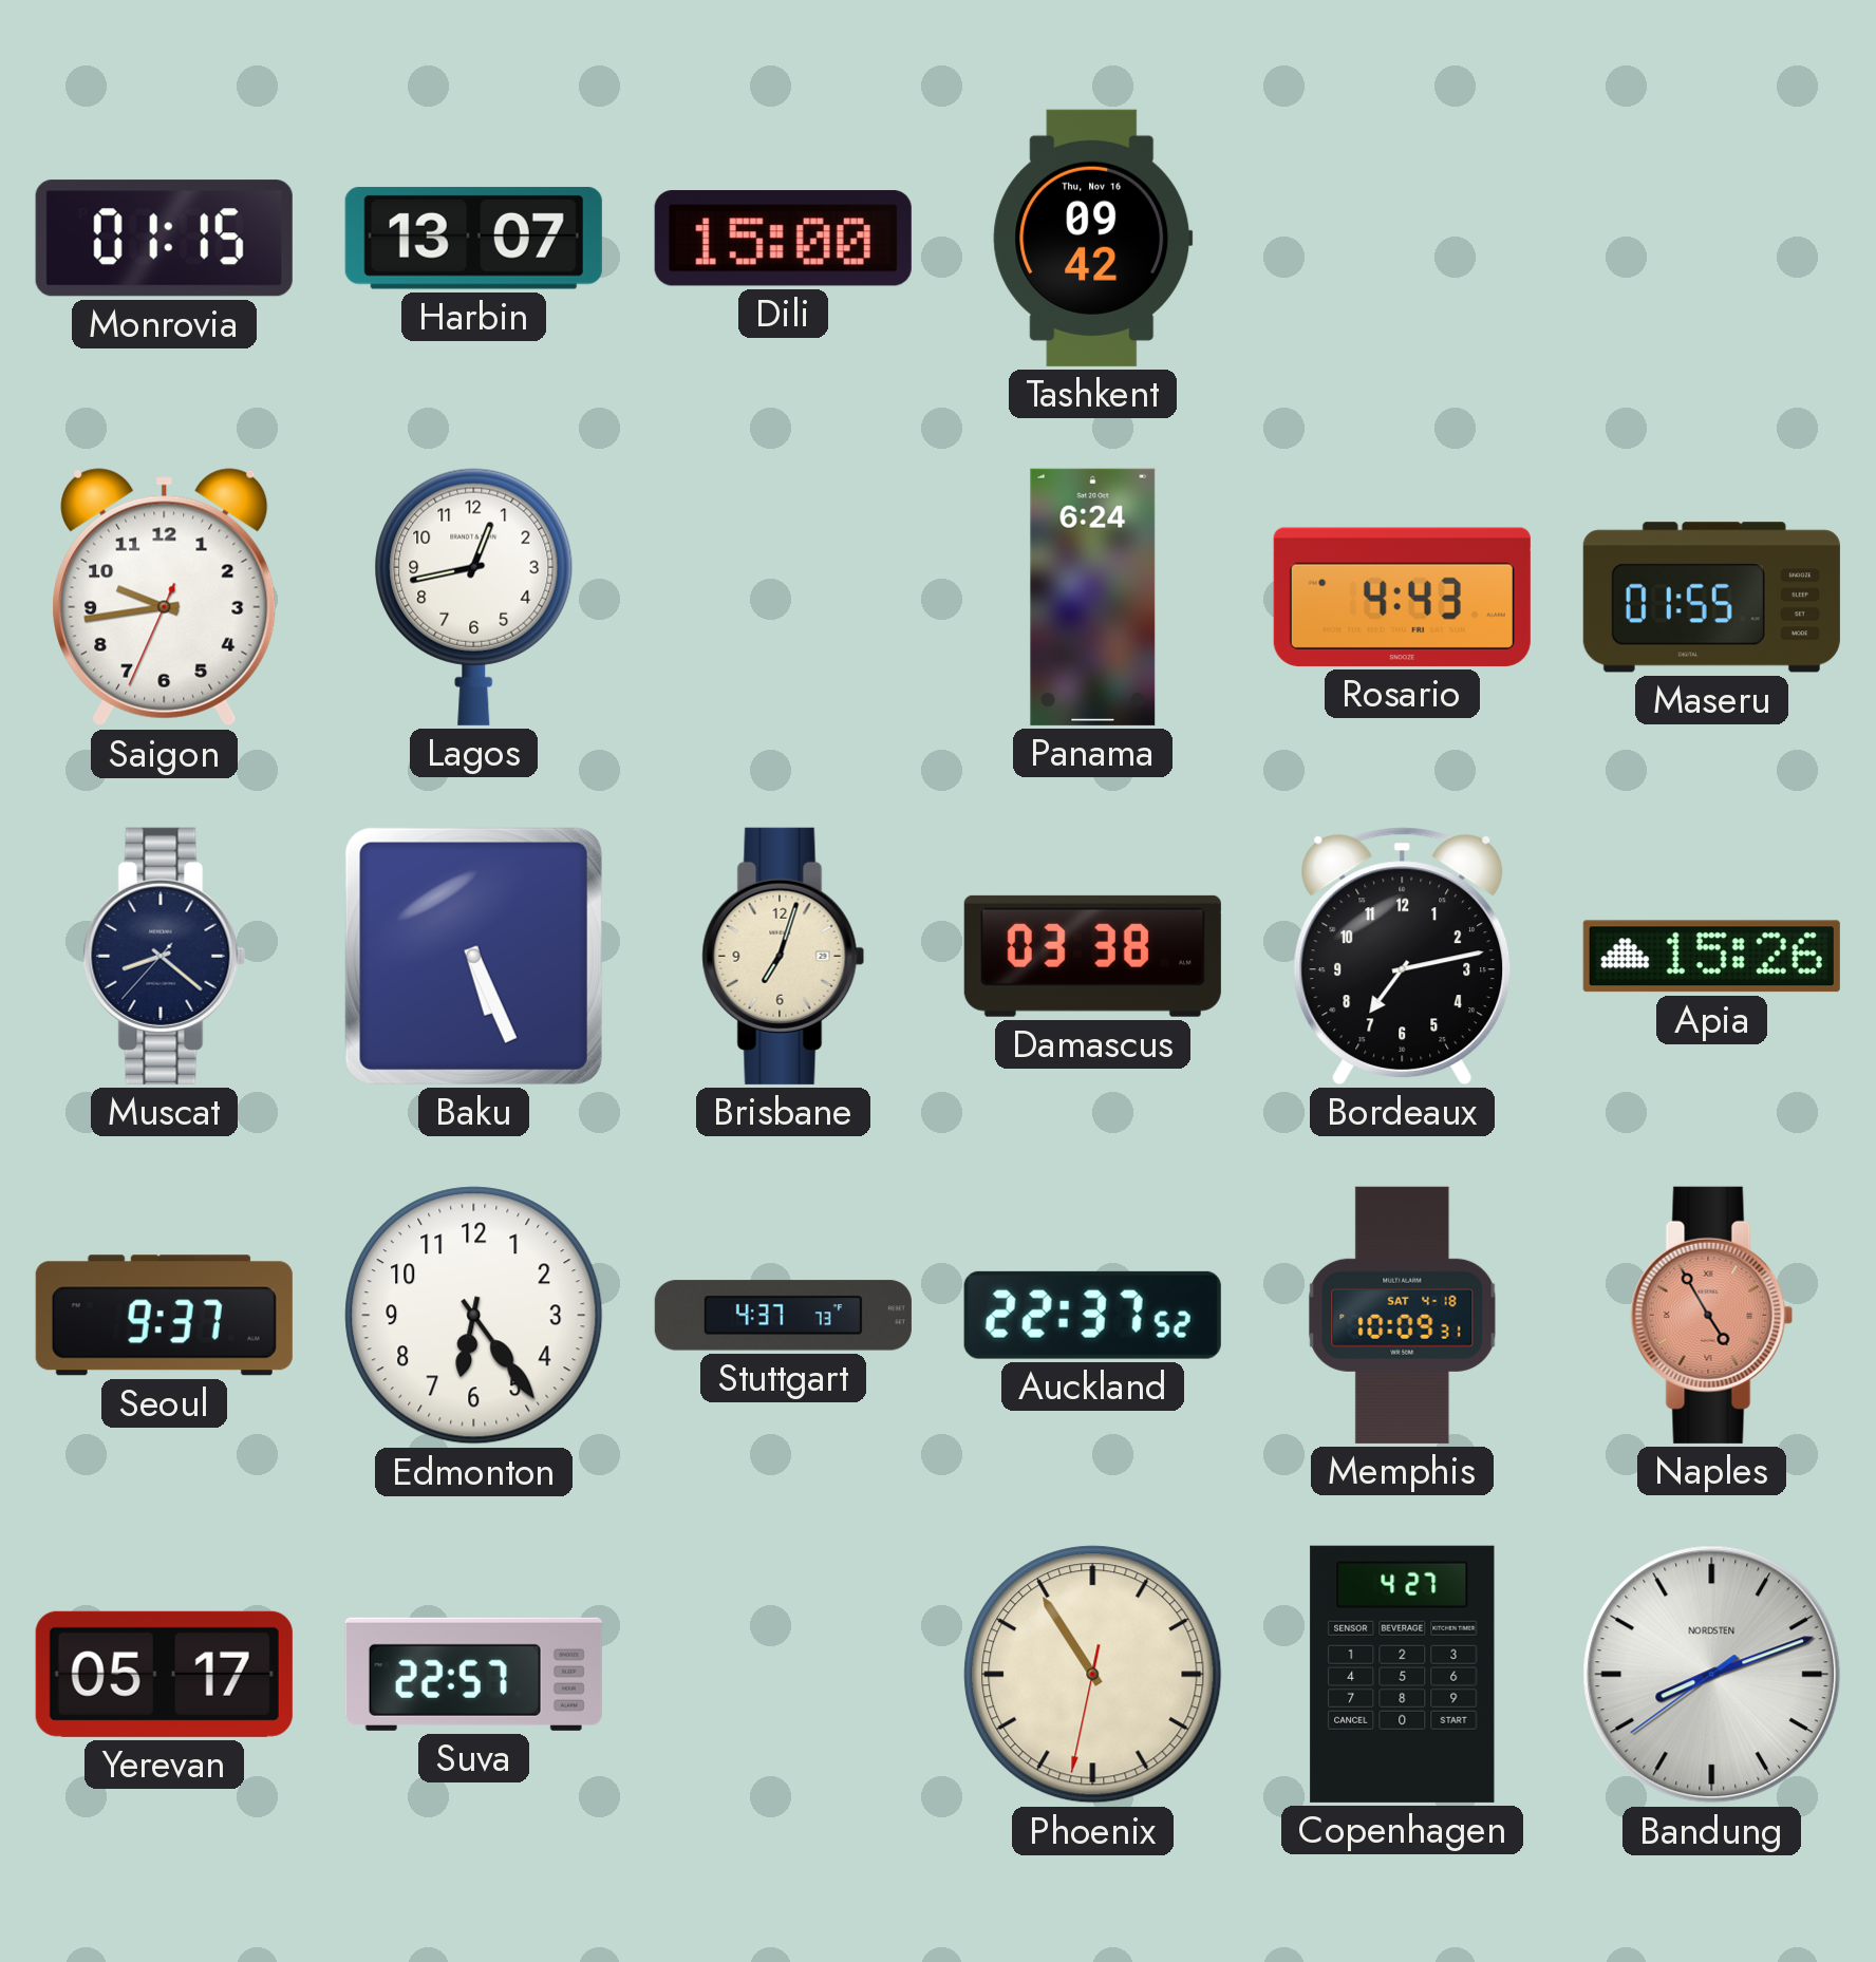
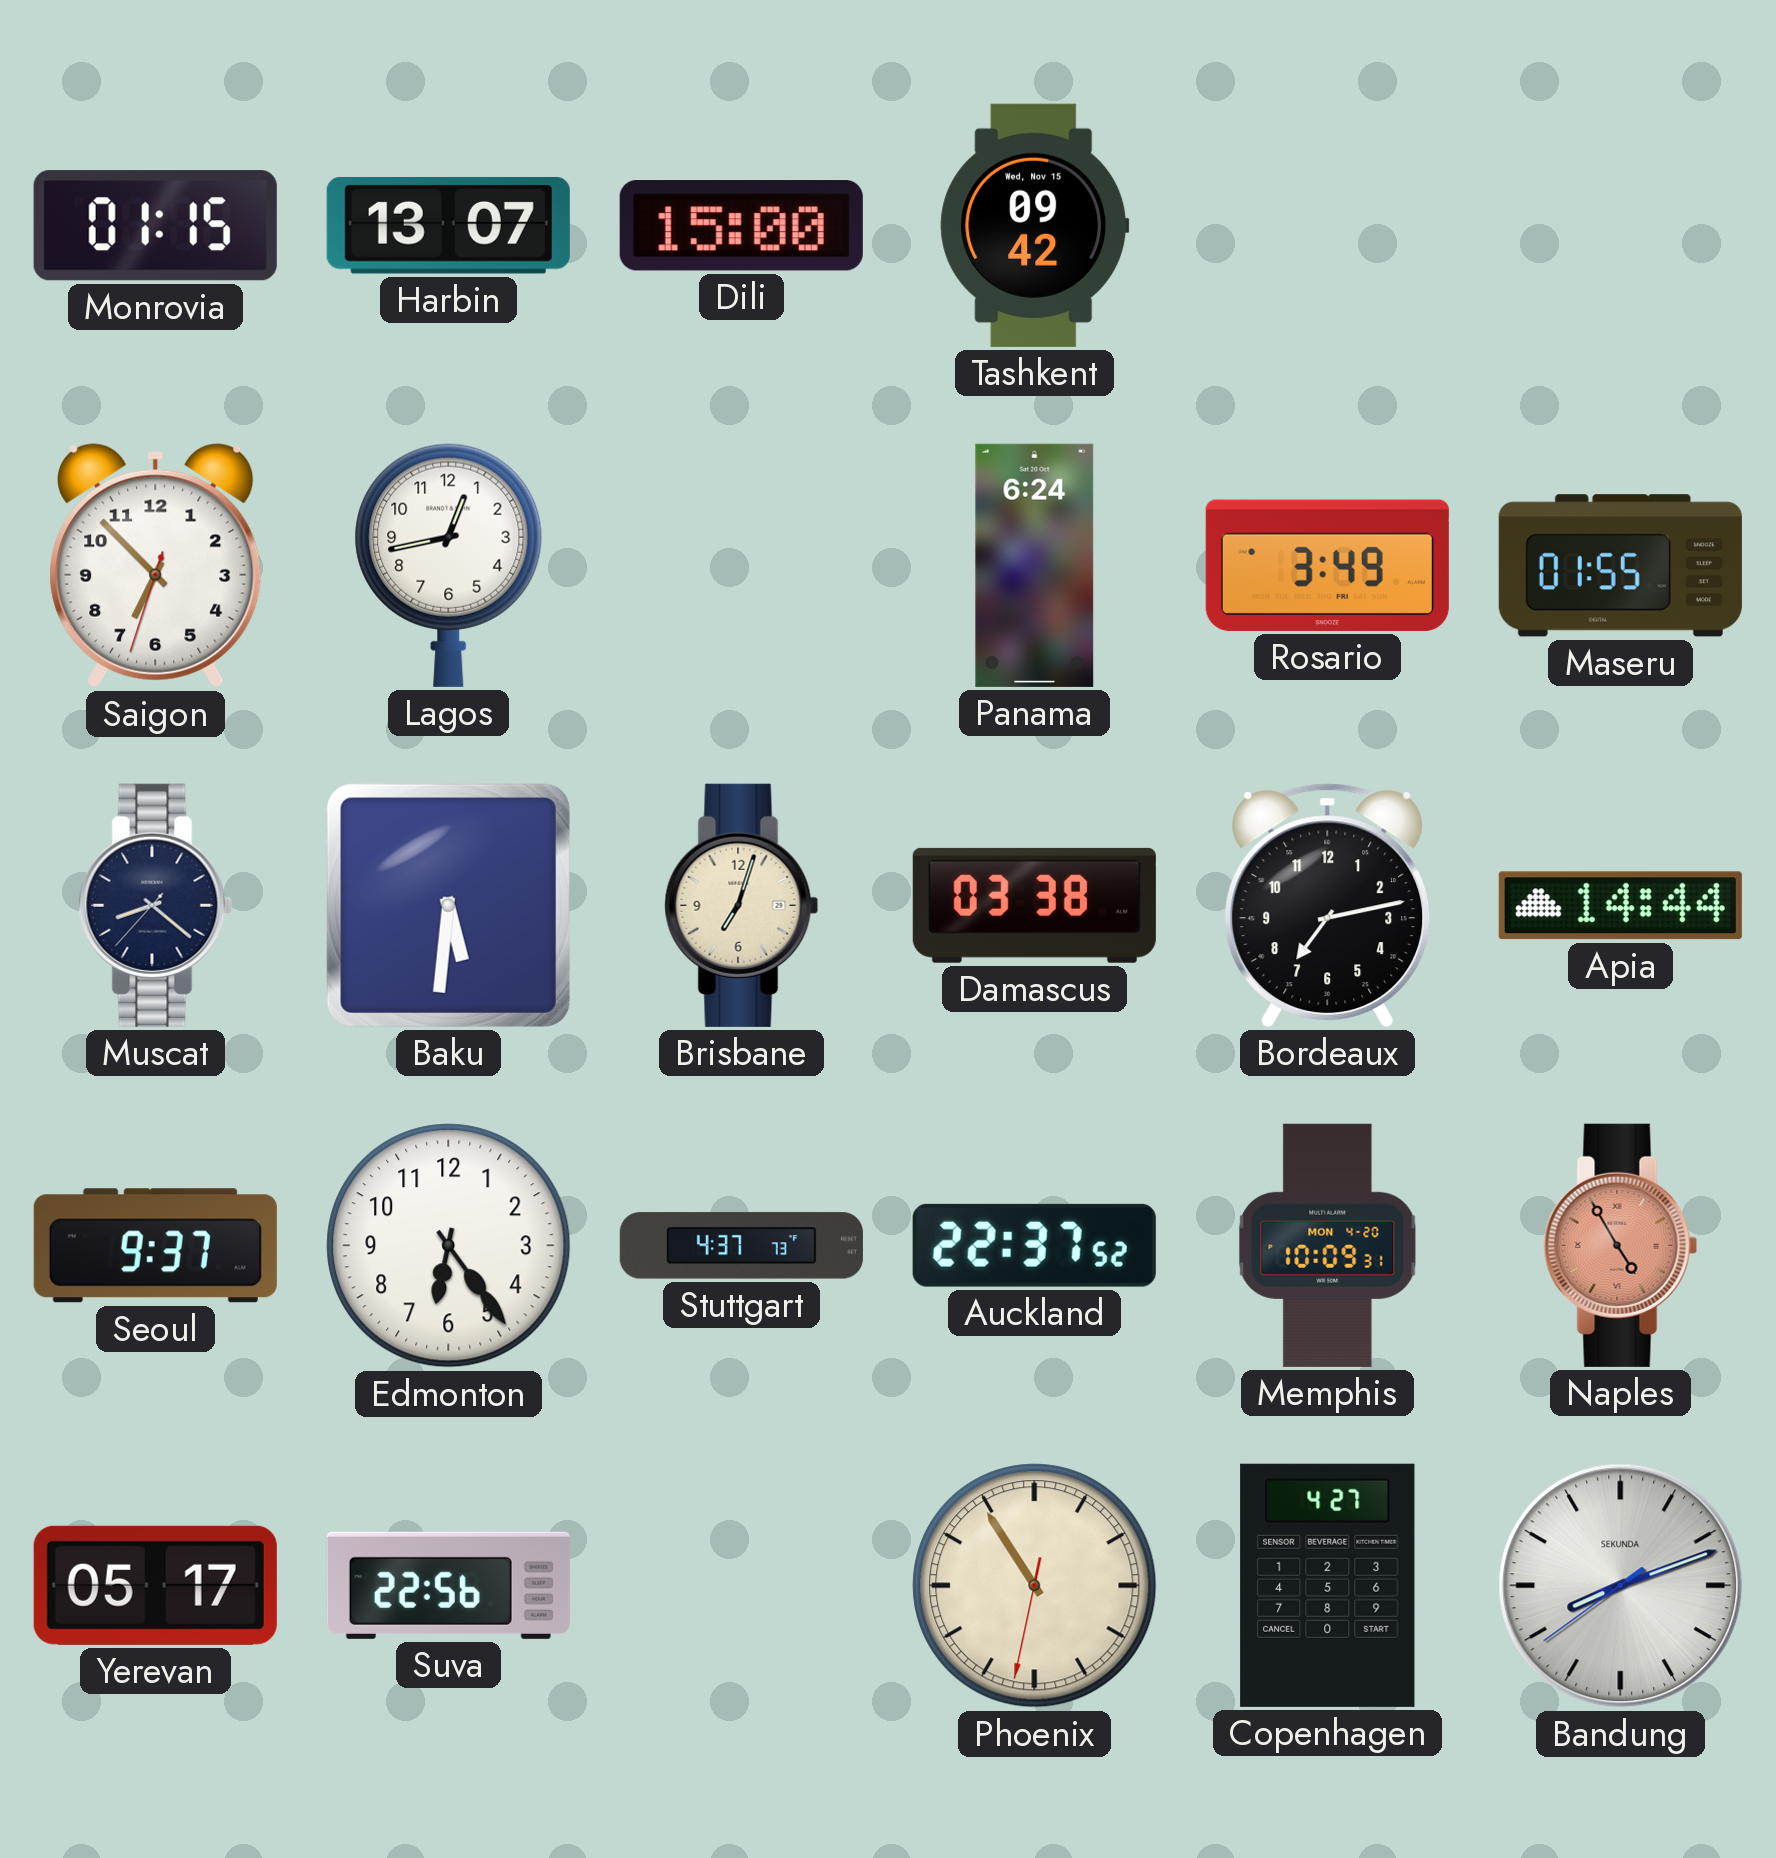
Tashkent date: Thu, Nov 16 -> Wed, Nov 15 (1035, 225)
Saigon: 9:43 -> 6:52 (156, 566)
Rosario: 4:43 -> 3:49 (1327, 565)
Baku: 5:26 -> 5:31 (448, 905)
Apia: 15:26 -> 14:44 (1620, 906)
Memphis date: SAT 4-18 -> MON 4-20 (1328, 1245)
Suva: 22:57 -> 22:56 (448, 1585)
Bandung brand: NORDSTEN -> SEKUNDA (1621, 1586)
